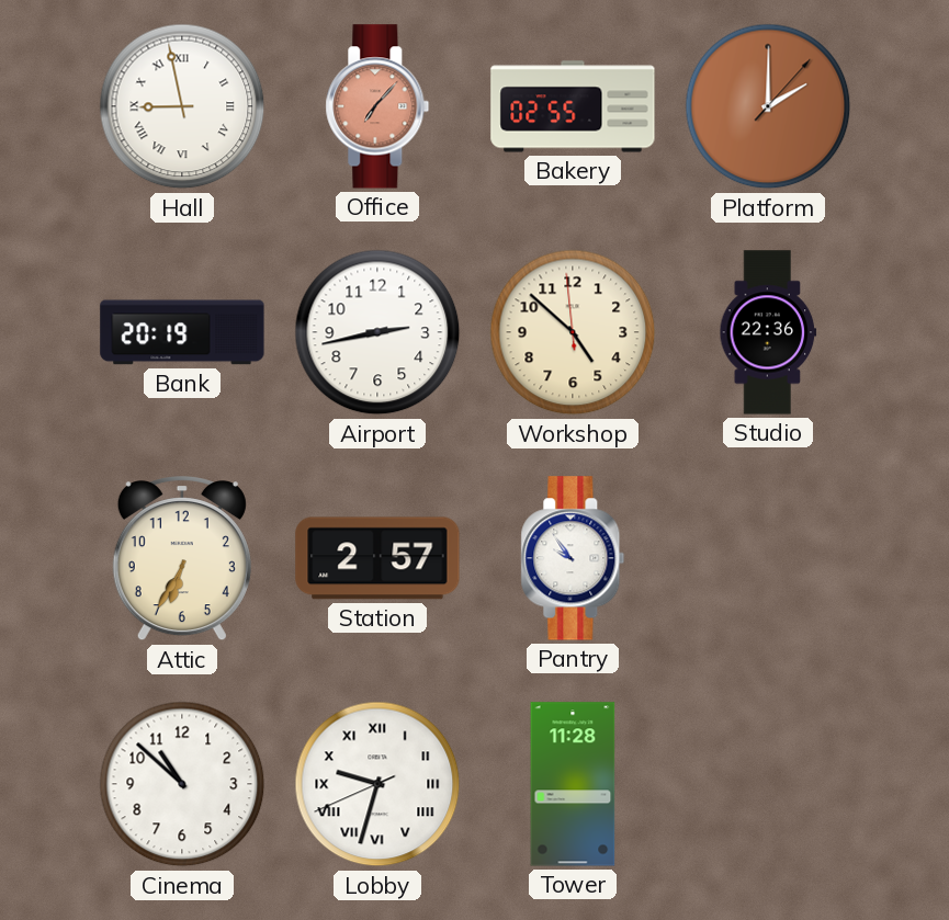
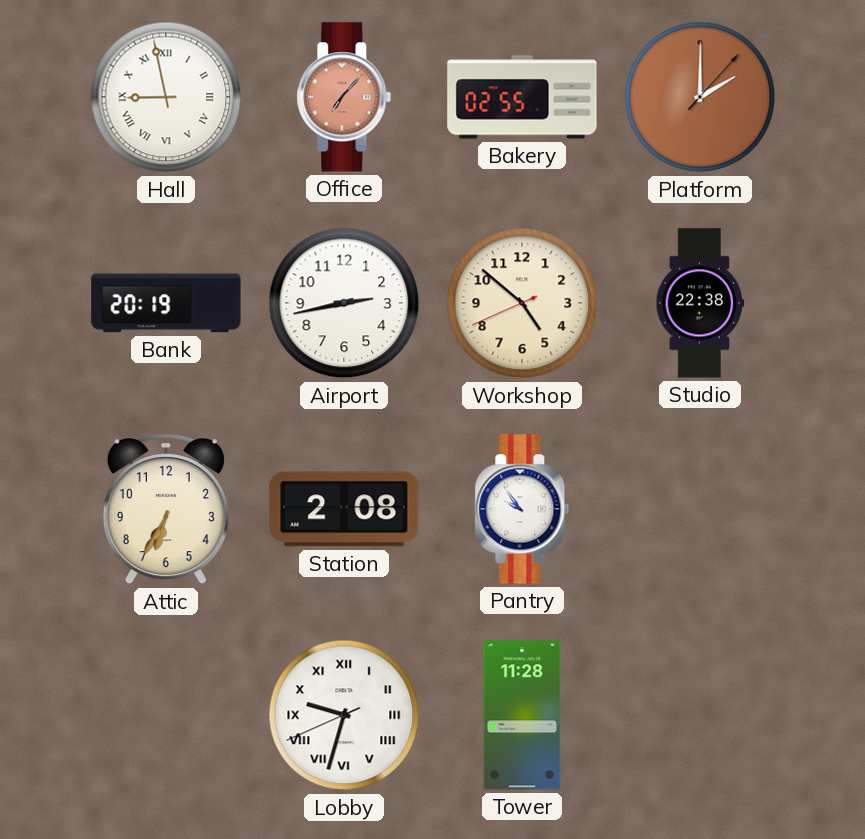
Workshop: 4:51:59 -> 4:51:41 (522, 303)
Studio: 22:36 -> 22:38 (700, 303)
Station: 2:57 -> 2:08 (344, 509)
Cinema: 10:52 -> none (182, 784)
